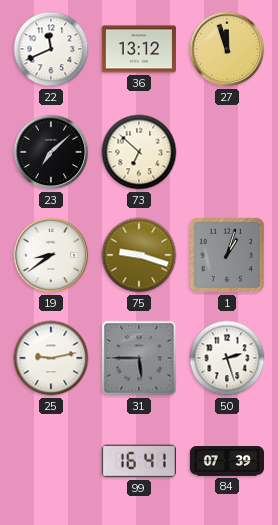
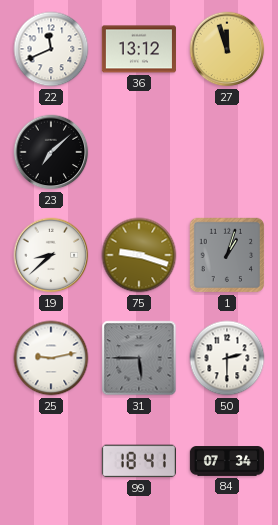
73: 6:52 -> none (139, 152)
19: 8:39 -> 8:38 (51, 255)
50: 2:27 -> 2:30 (227, 358)
99: 16:41 -> 18:41 (139, 461)
84: 07:39 -> 07:34 (226, 461)
